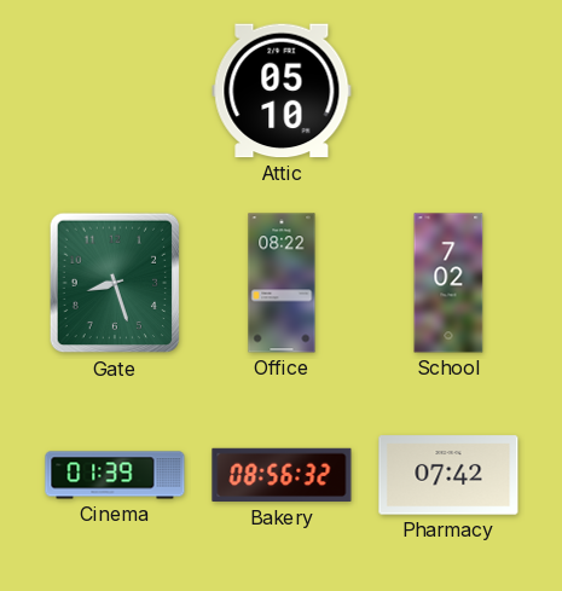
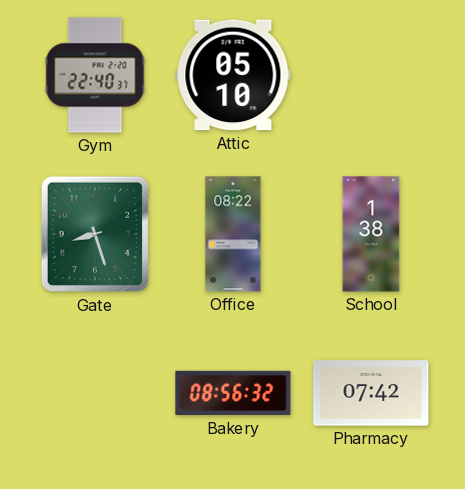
Gym: none -> 22:40 (95, 75)
School: 7:02 -> 1:38 (371, 234)
Cinema: 01:39 -> none (115, 475)
